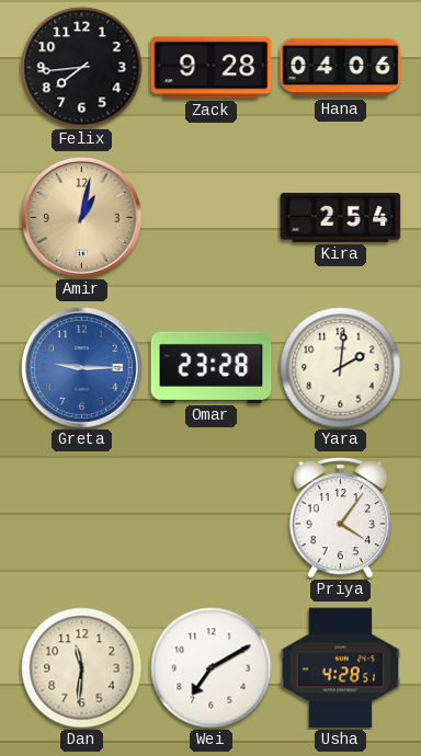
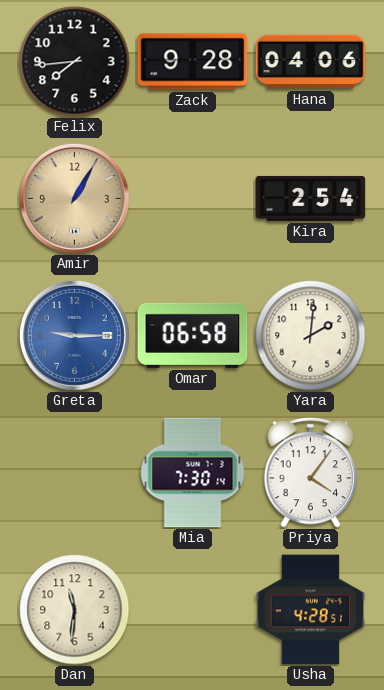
Amir: 1:02 -> 1:05 (74, 198)
Omar: 23:28 -> 06:58 (193, 335)
Mia: none -> 7:30 (193, 473)
Wei: 7:10 -> none (212, 668)
